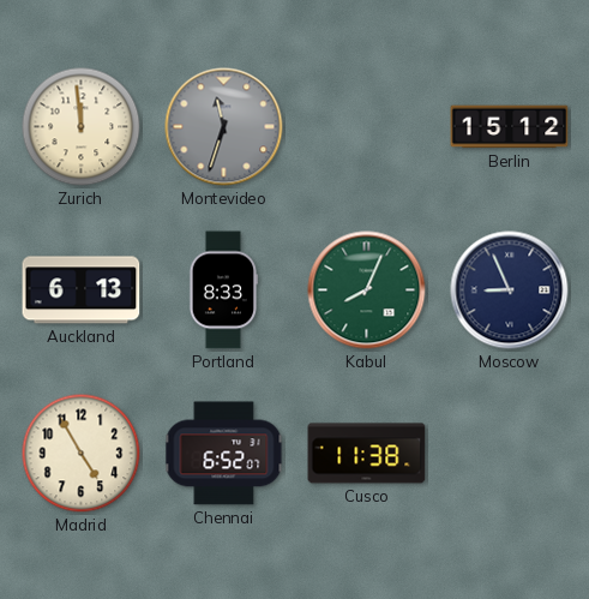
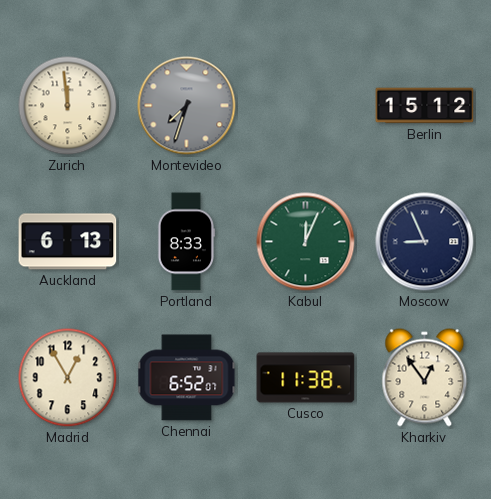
Montevideo: 11:33 -> 7:33 (187, 106)
Kabul: 8:04 -> 12:04 (306, 242)
Madrid: 4:55 -> 12:55 (68, 378)
Kharkiv: none -> 12:54 (425, 378)
